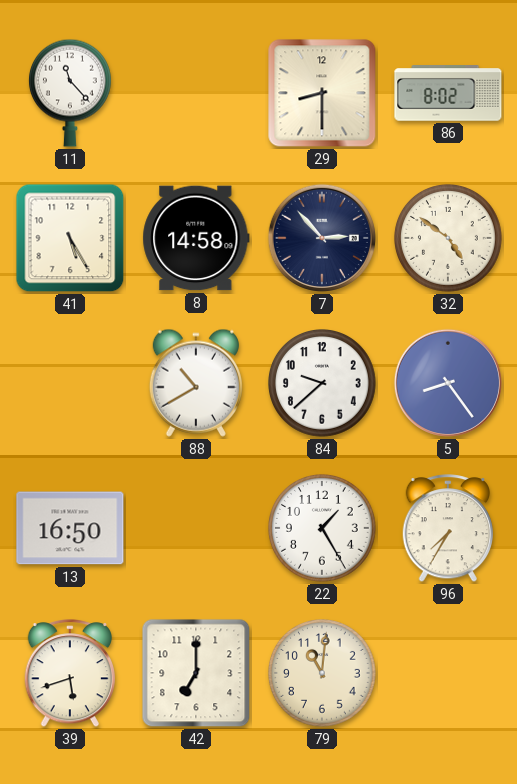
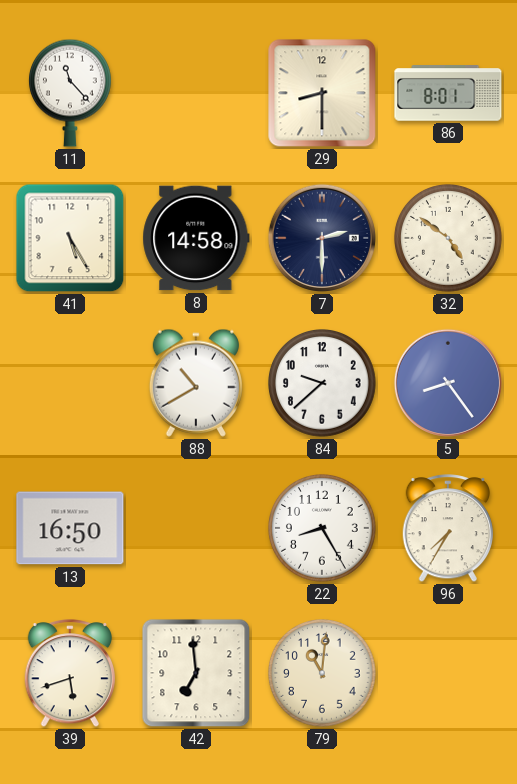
86: 8:02 -> 8:01 (448, 93)
7: 2:53 -> 2:30 (322, 238)
22: 1:25 -> 8:25 (323, 529)
42: 7:00 -> 6:59 (196, 673)
